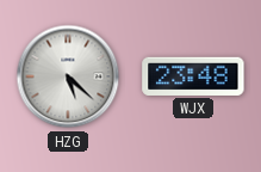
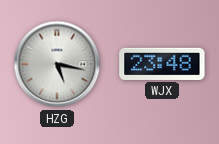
HZG: 5:22 -> 5:17 (57, 64)
